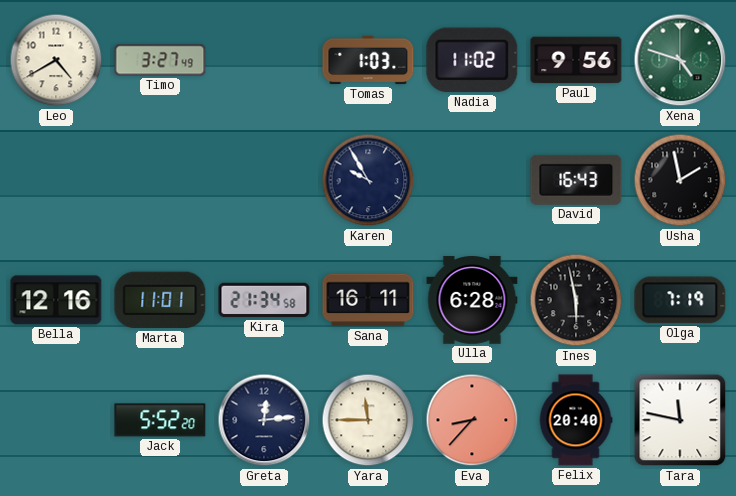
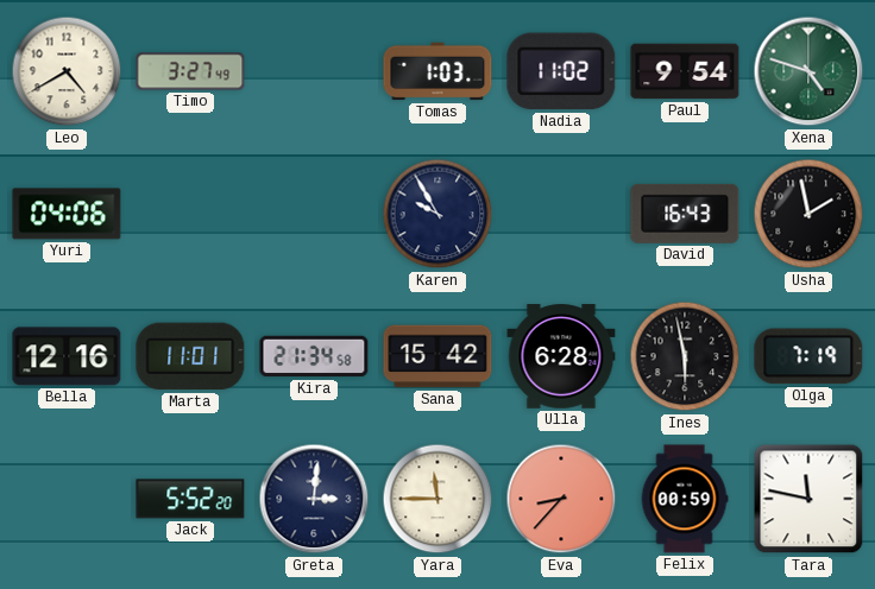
Paul: 9:56 -> 9:54 (685, 71)
Yuri: none -> 04:06 (67, 214)
Sana: 16:11 -> 15:42 (437, 356)
Greta: 12:14 -> 3:01 (314, 499)
Felix: 20:40 -> 00:59 (685, 499)
